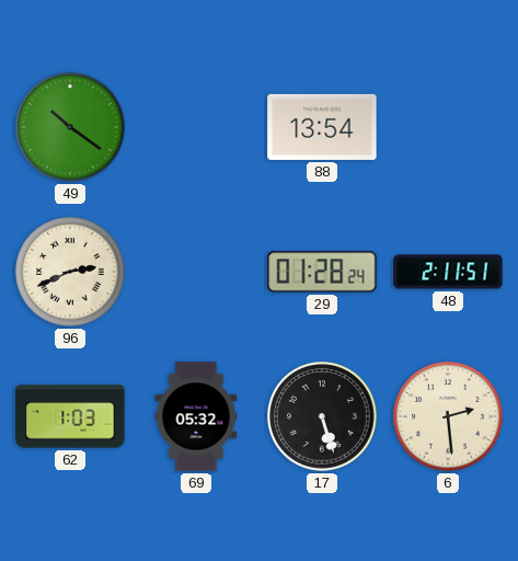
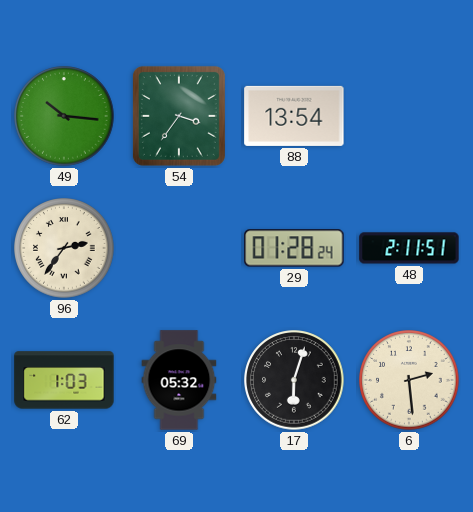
49: 10:21 -> 10:16 (64, 116)
54: none -> 3:36 (179, 116)
96: 2:41 -> 2:36 (64, 248)
17: 5:27 -> 6:03 (294, 380)
